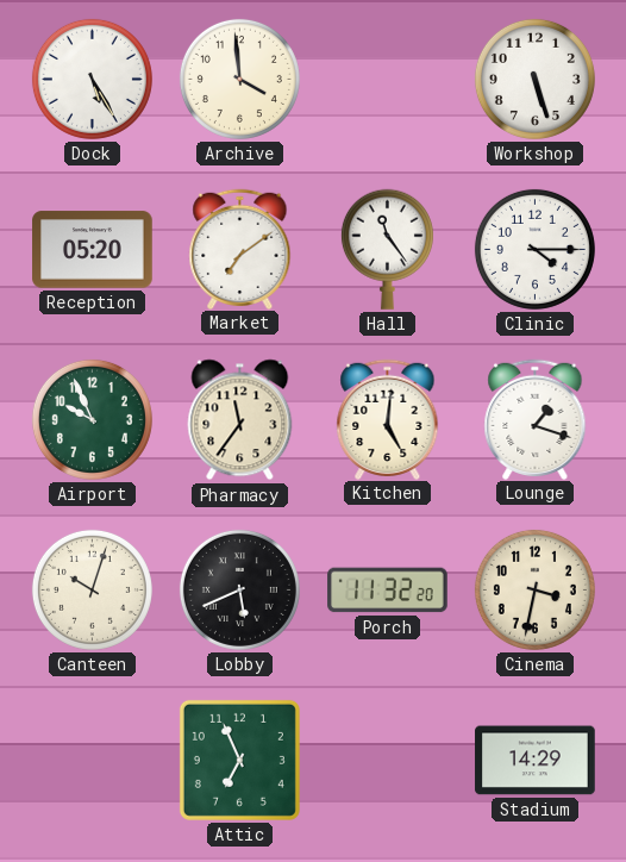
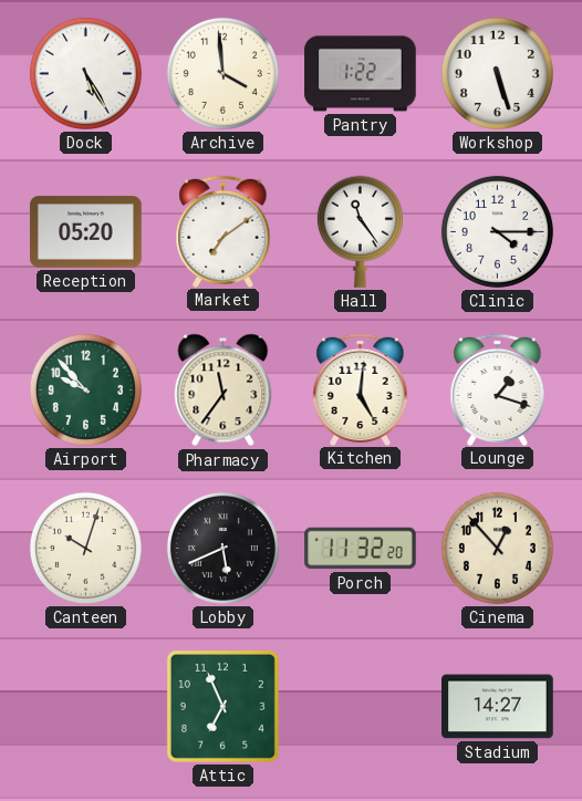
Pantry: none -> 1:22 (361, 74)
Airport: 9:56 -> 9:53 (85, 389)
Cinema: 3:32 -> 12:53 (497, 548)
Stadium: 14:29 -> 14:27 (498, 707)
